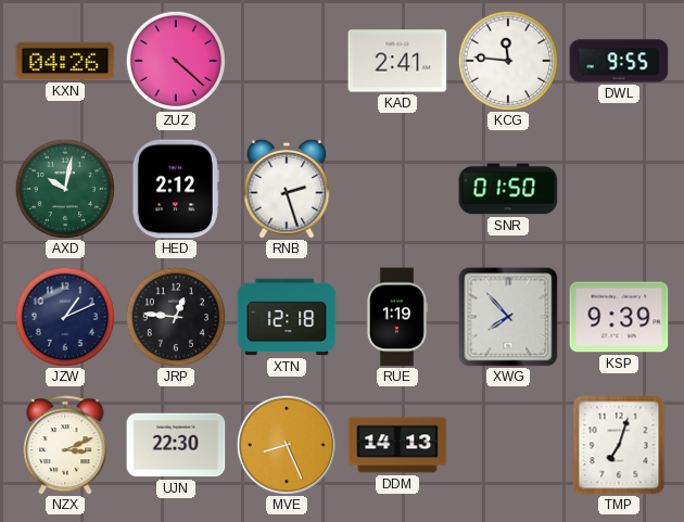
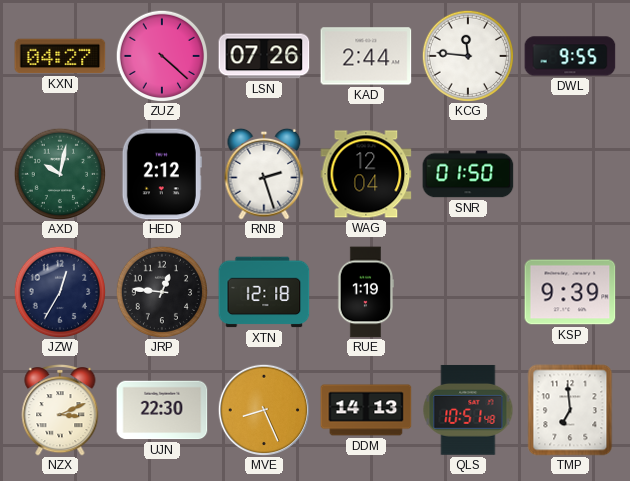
KXN: 04:26 -> 04:27 (60, 56)
LSN: none -> 07:26 (264, 56)
KAD: 2:41 -> 2:44 (366, 56)
WAG: none -> 12:04 (366, 174)
JZW: 1:11 -> 12:35 (59, 291)
XWG: 7:53 -> none (508, 317)
QLS: none -> 10:51 (468, 410)
TMP: 7:03 -> 6:59 (570, 410)
